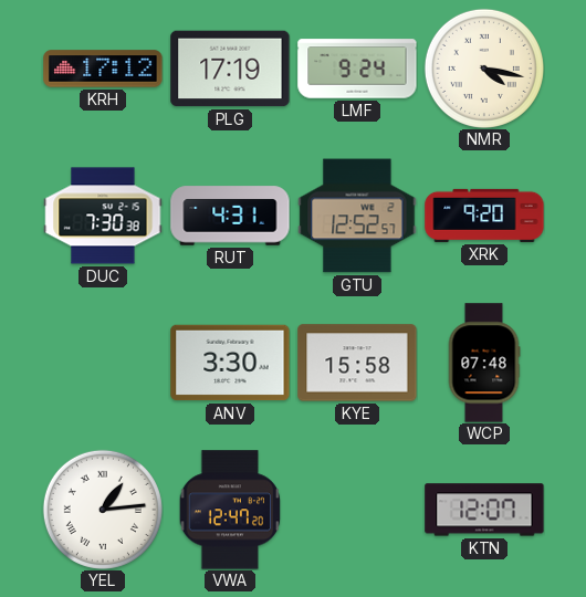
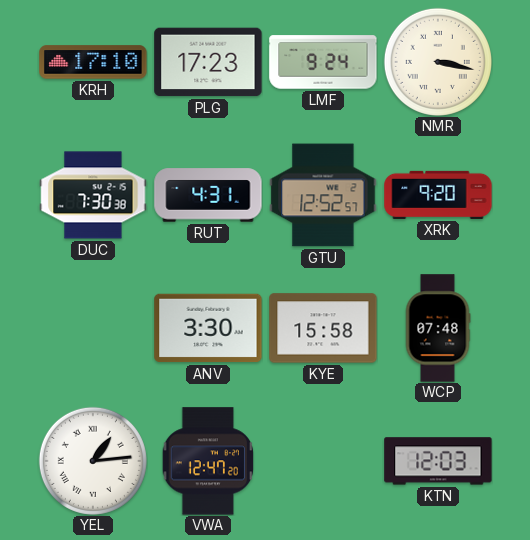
KRH: 17:12 -> 17:10 (93, 62)
PLG: 17:19 -> 17:23 (208, 62)
NMR: 4:17 -> 3:17 (438, 62)
KTN: 12:07 -> 12:03 (438, 461)
